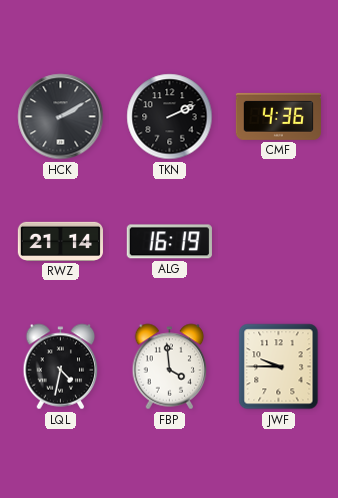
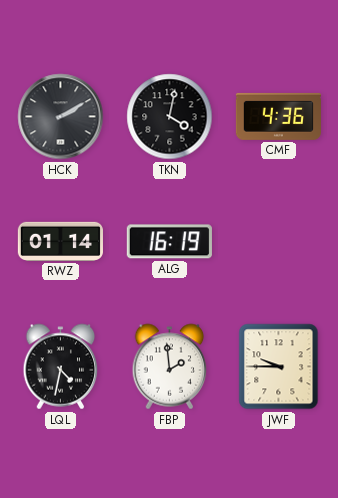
TKN: 2:11 -> 4:02 (170, 117)
RWZ: 21:14 -> 01:14 (60, 241)
FBP: 3:59 -> 1:59 (170, 367)
